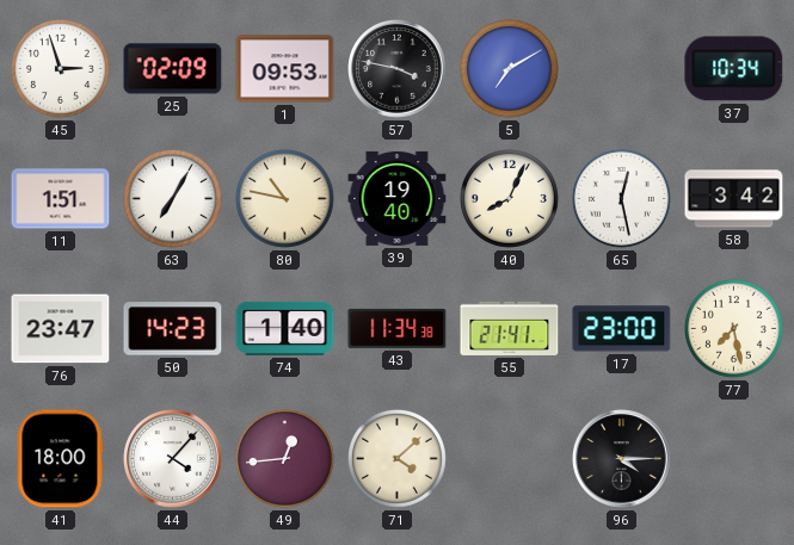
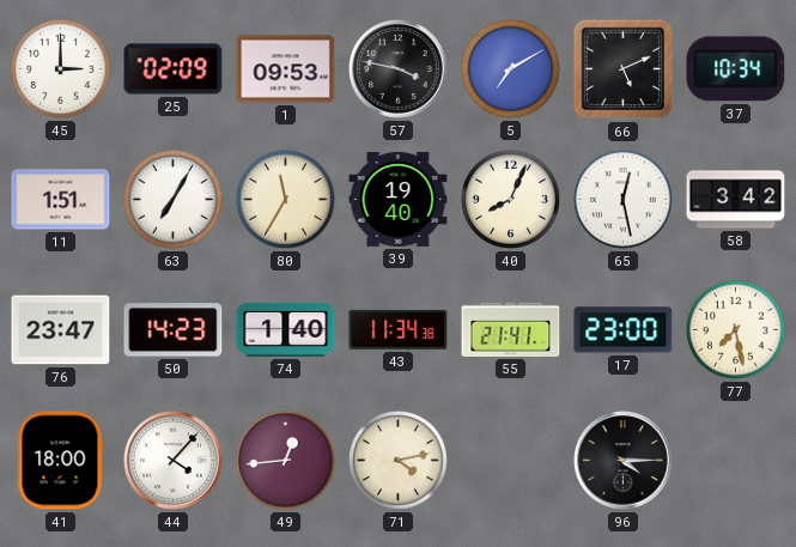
45: 2:57 -> 3:00 (60, 68)
66: none -> 5:11 (624, 69)
80: 10:47 -> 11:35 (285, 199)
71: 4:08 -> 4:13 (397, 460)
